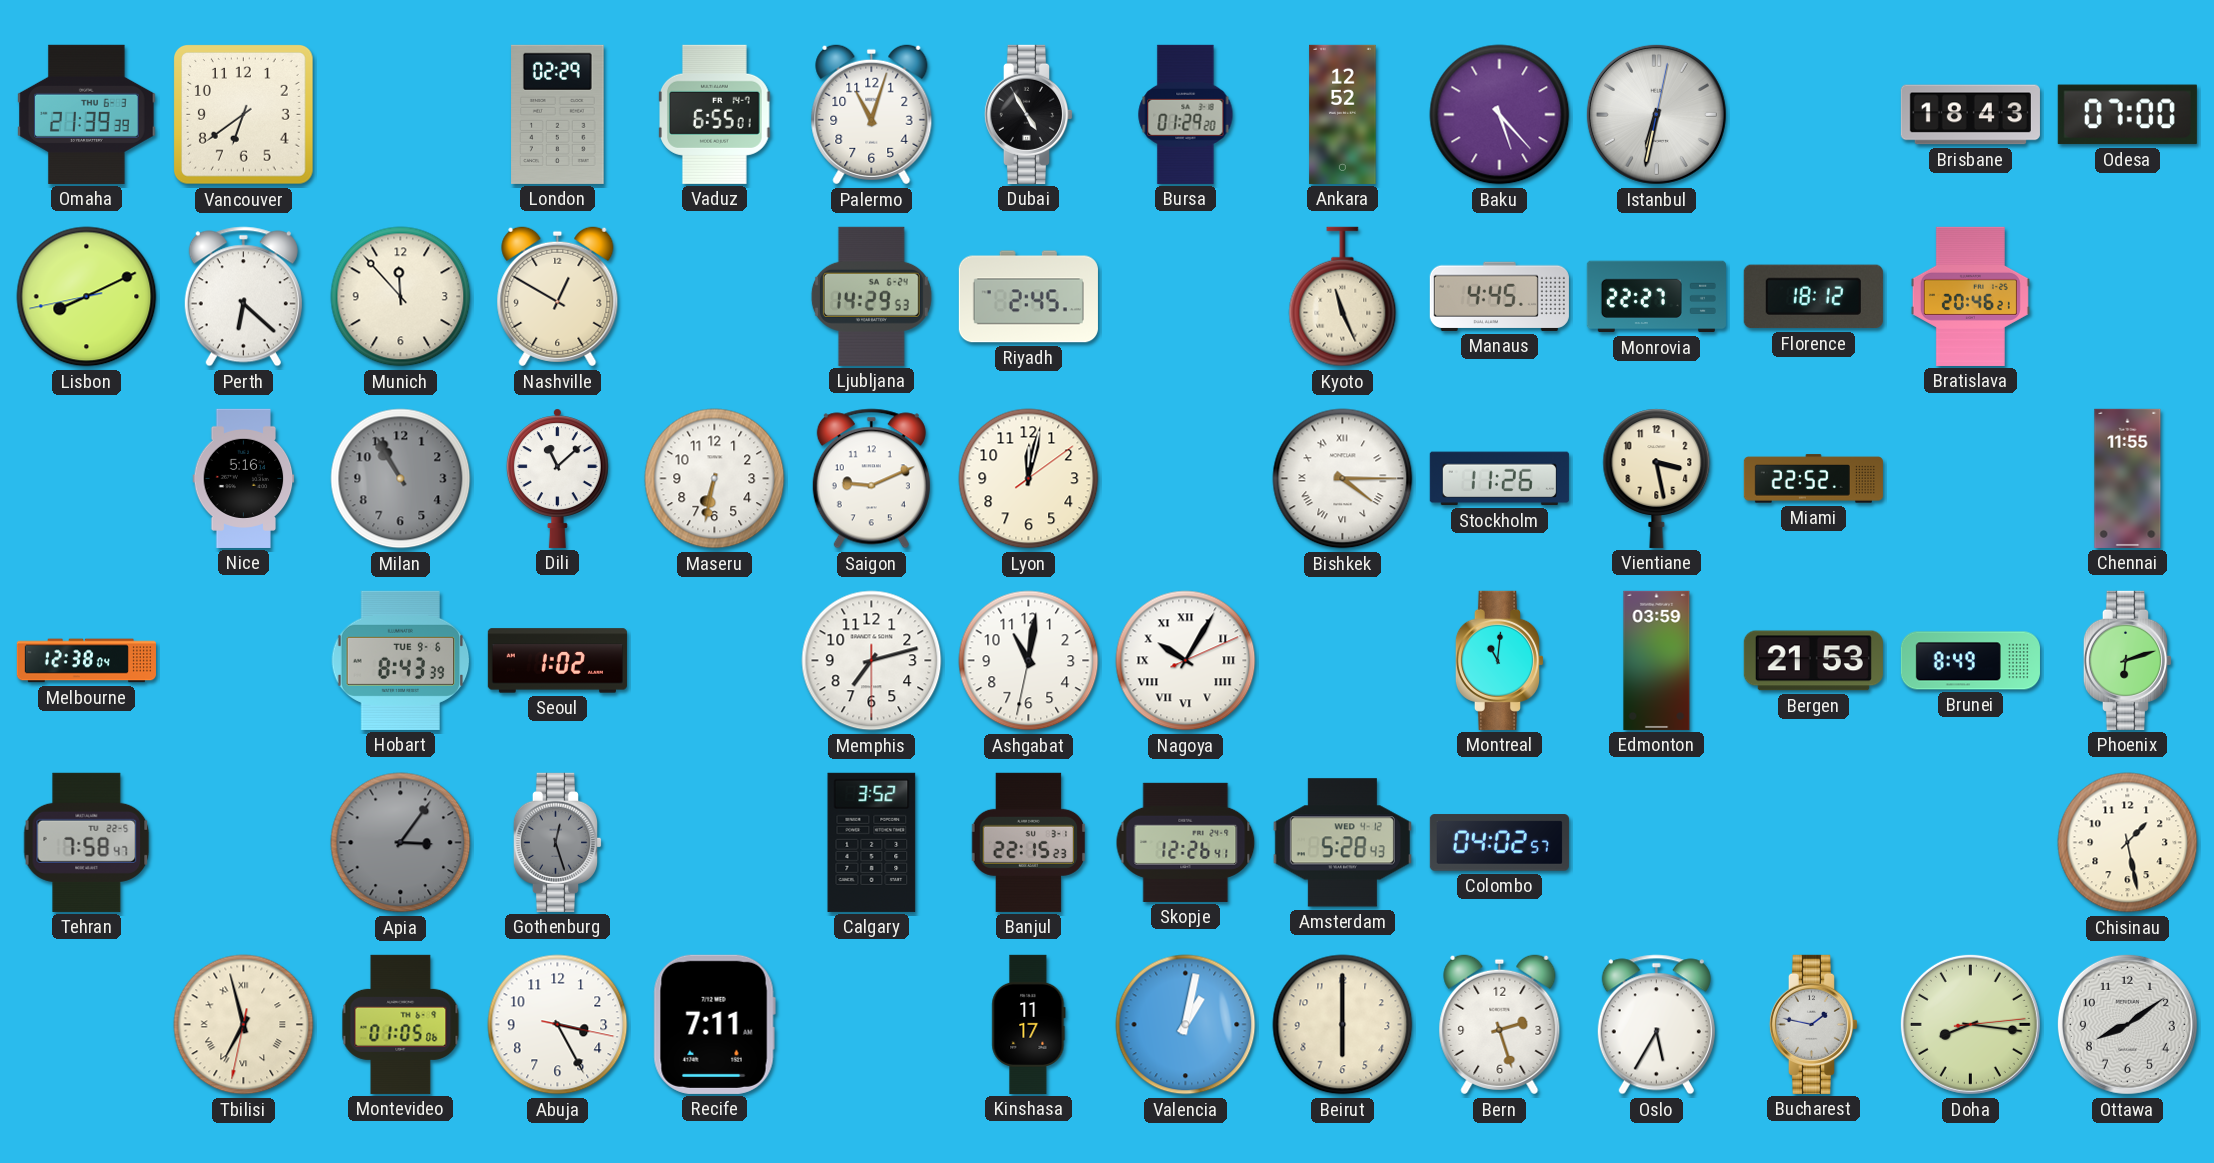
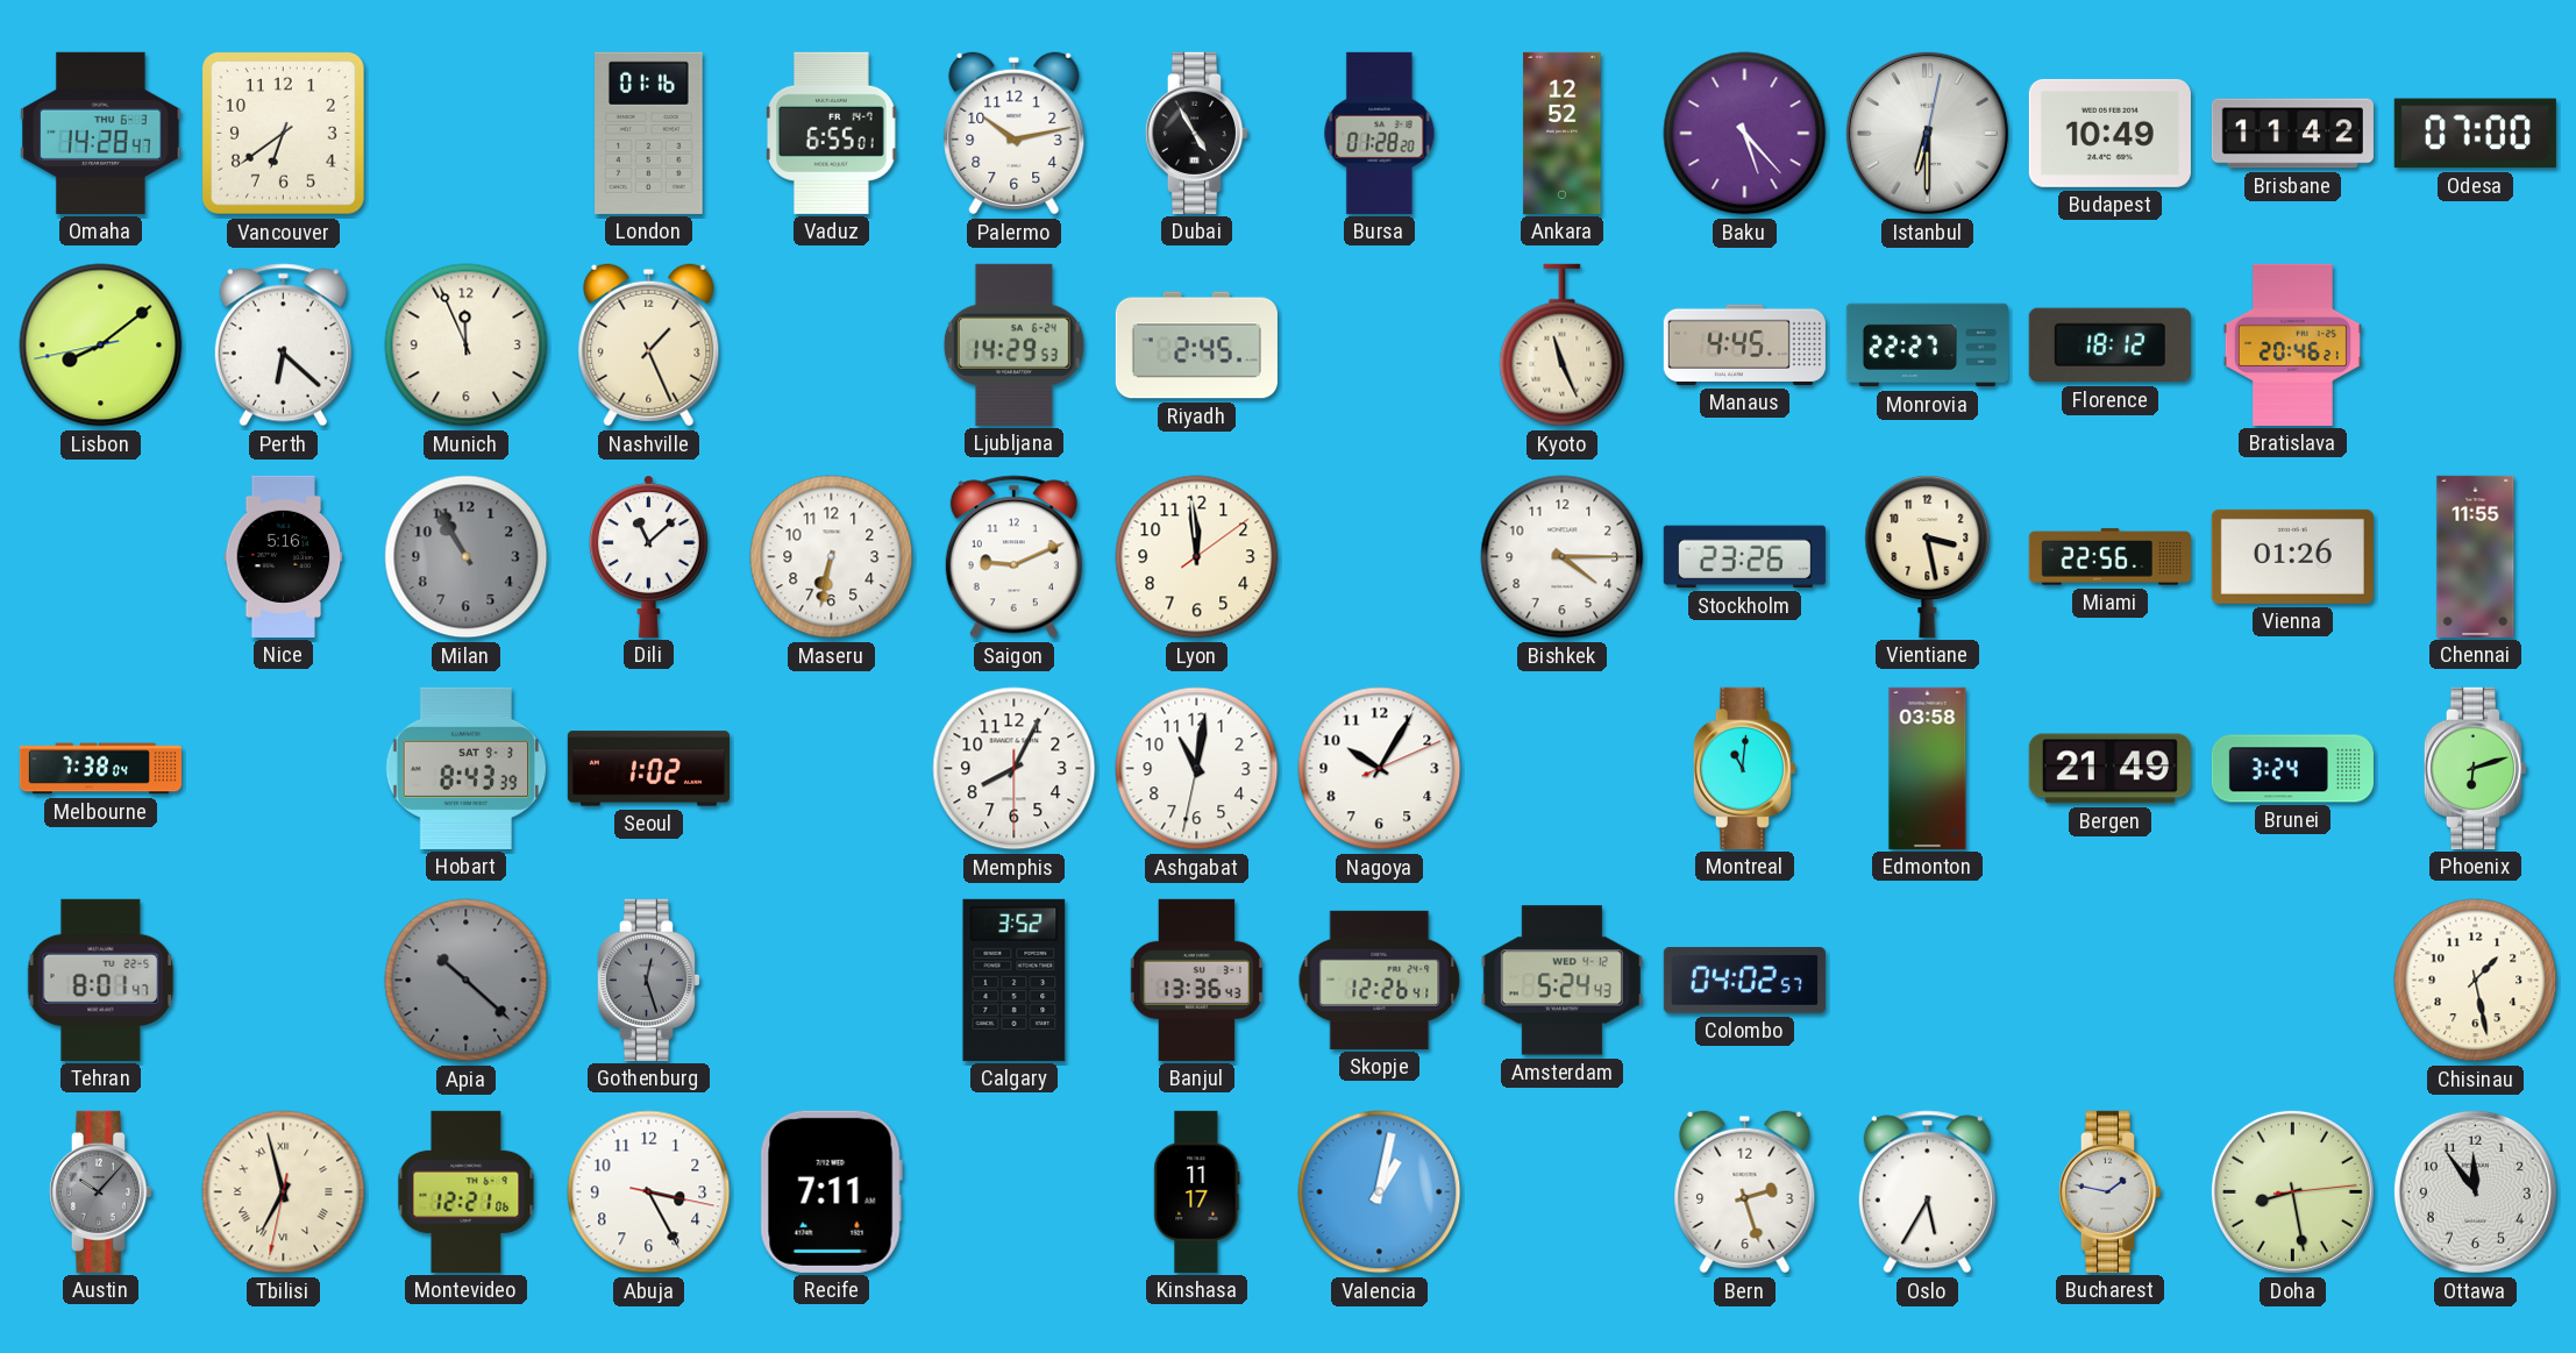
Omaha: 21:39 -> 14:28 (101, 133)
London: 02:29 -> 01:16 (649, 133)
Palermo: 11:03 -> 10:13 (1015, 134)
Bursa: 01:29 -> 01:28 (1380, 133)
Istanbul: 6:32 -> 6:30 (1927, 133)
Budapest: none -> 10:49 (2109, 133)
Brisbane: 18:43 -> 11:42 (2292, 134)
Lisbon: 8:10 -> 8:08 (101, 346)
Munich: 11:53 -> 11:56 (467, 346)
Nashville: 12:50 -> 1:26 (649, 346)
Lyon: 12:02 -> 11:59 (1197, 557)
Bishkek numerals: Roman -> Arabic (1563, 557)
Stockholm: 11:26 -> 23:26 (1744, 557)
Miami: 22:52 -> 22:56 (2109, 557)
Vienna: none -> 01:26 (2292, 556)
Melbourne: 12:38 -> 7:38 (100, 769)
Hobart date: TUE 9-6 -> SAT 9-3 (467, 768)
Memphis: 7:12 -> 8:04 (1015, 769)
Nagoya numerals: Roman -> Arabic (1380, 769)
Edmonton: 03:59 -> 03:58 (1928, 768)
Bergen: 21:53 -> 21:49 (2109, 769)
Brunei: 8:49 -> 3:24 (2292, 769)
Tehran: 7:58 -> 8:01 (101, 980)
Apia: 3:06 -> 10:22 (467, 981)
Banjul: 22:15 -> 13:36 (1197, 980)
Amsterdam: 5:28 -> 5:24 (1561, 981)
Austin: none -> 10:07 (100, 1191)
Montevideo: 01:05 -> 12:21 (467, 1191)
Beirut: 6:00 -> none (1343, 1025)
Doha: 8:16 -> 8:28 (2292, 1191)
Ottawa: 8:09 -> 11:54 (2475, 1191)
